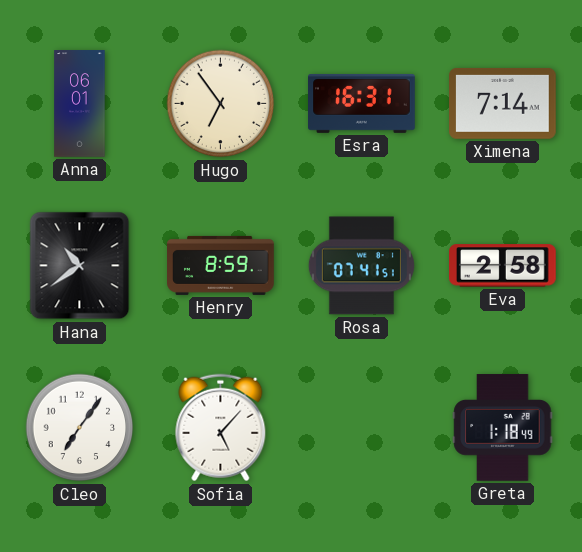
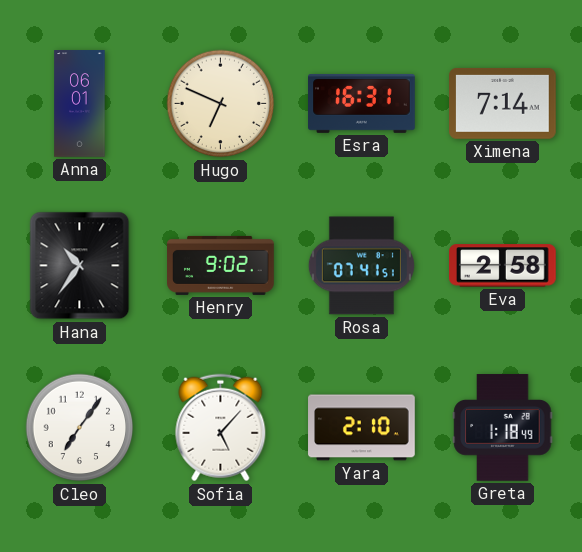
Hugo: 6:54 -> 6:49 (221, 104)
Hana: 10:39 -> 10:36 (80, 266)
Henry: 8:59 -> 9:02 (221, 265)
Yara: none -> 2:10 (362, 428)
